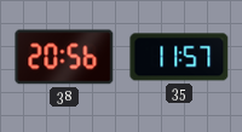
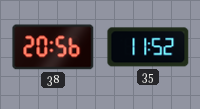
35: 11:57 -> 11:52 (148, 47)
